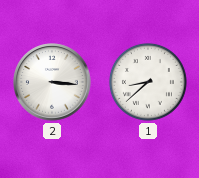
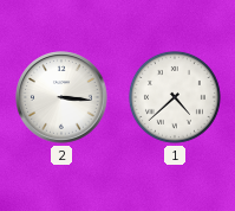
1: 8:38 -> 4:38 (175, 97)
